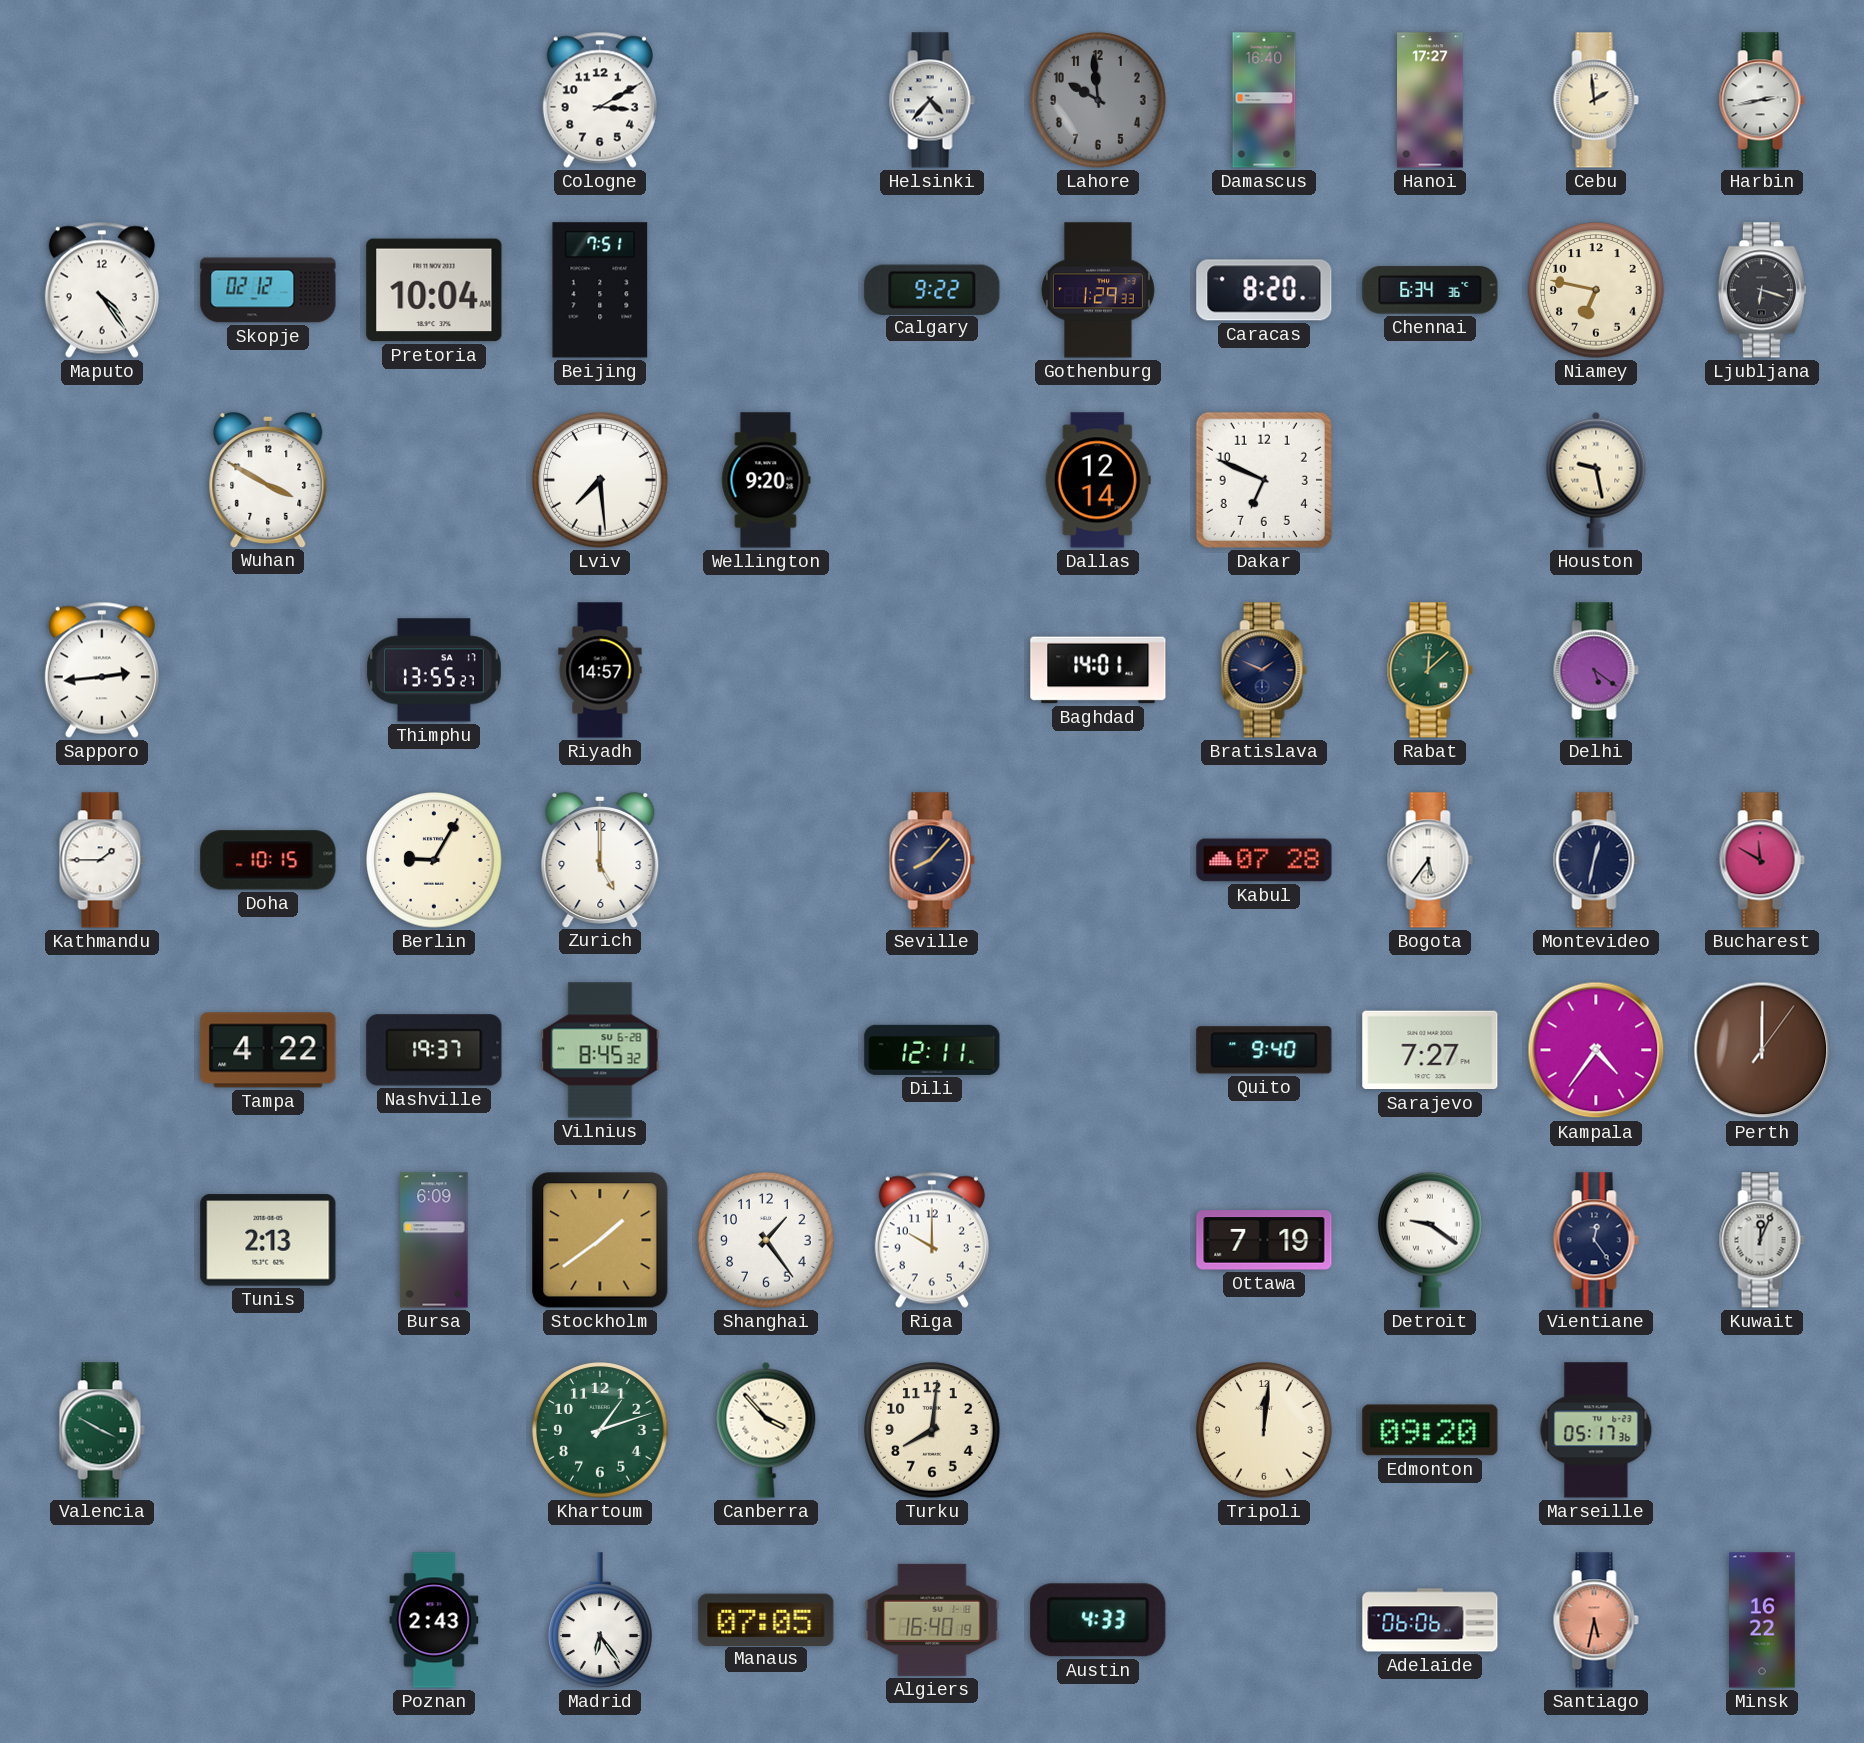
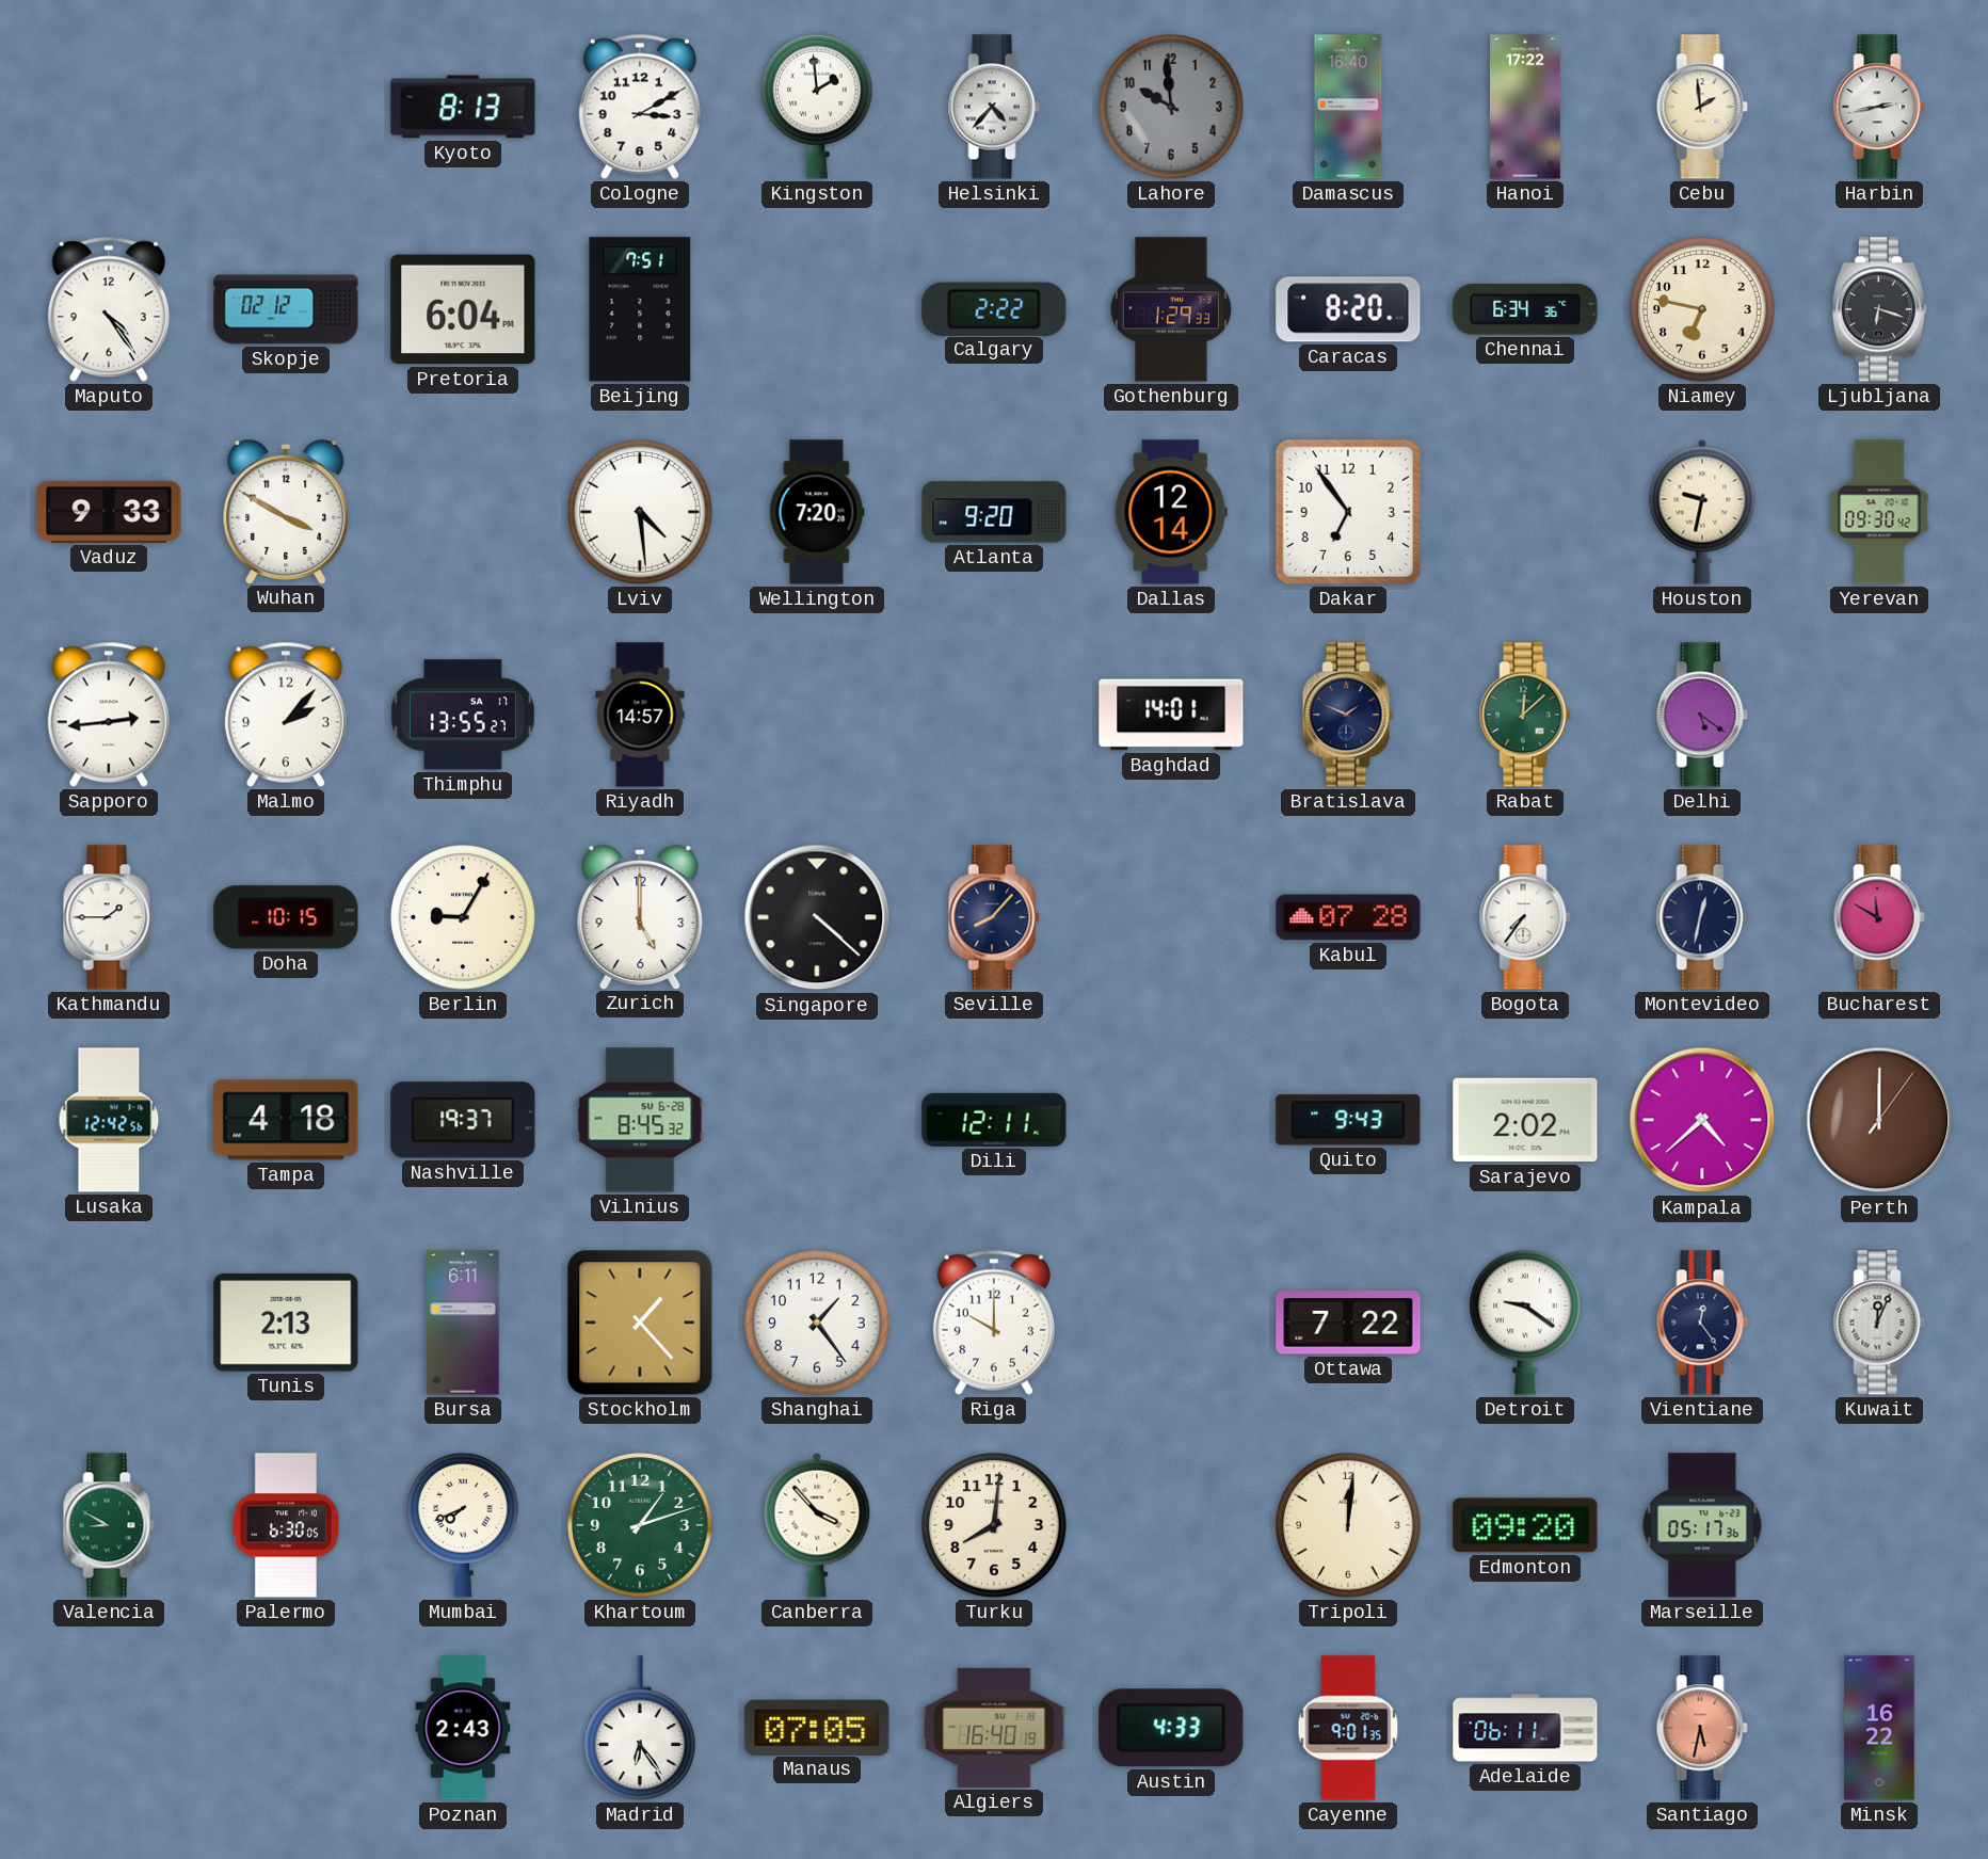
Kyoto: none -> 8:13 (463, 107)
Kingston: none -> 1:59 (818, 107)
Hanoi: 17:27 -> 17:22 (1525, 107)
Pretoria: 10:04 -> 6:04 (463, 309)
Calgary: 9:22 -> 2:22 (994, 308)
Vaduz: none -> 9:33 (109, 512)
Lviv: 7:29 -> 4:29 (640, 512)
Wellington: 9:20 -> 7:20 (817, 512)
Atlanta: none -> 9:20 (994, 512)
Dakar: 6:49 -> 6:54 (1348, 512)
Houston: 9:28 -> 9:32 (1702, 512)
Yerevan: none -> 09:30 (1879, 512)
Malmo: none -> 2:07 (286, 715)
Singapore: none -> 4:22 (817, 917)
Bogota: 5:36 -> 7:36 (1525, 917)
Lusaka: none -> 12:42 (109, 1120)
Tampa: 4:22 -> 4:18 (286, 1120)
Quito: 9:40 -> 9:43 (1348, 1120)
Sarajevo: 7:27 -> 2:02 (1525, 1120)
Kampala: 4:36 -> 4:38 (1702, 1120)
Bursa: 6:09 -> 6:11 (463, 1323)
Stockholm: 1:39 -> 1:23 (640, 1323)
Ottawa: 7:19 -> 7:22 (1348, 1323)
Valencia: 3:50 -> 8:50 (109, 1525)
Palermo: none -> 6:30 (286, 1525)
Mumbai: none -> 7:41 (464, 1525)
Cayenne: none -> 9:01 (1348, 1728)
Adelaide: 06:06 -> 06:11 (1525, 1728)
